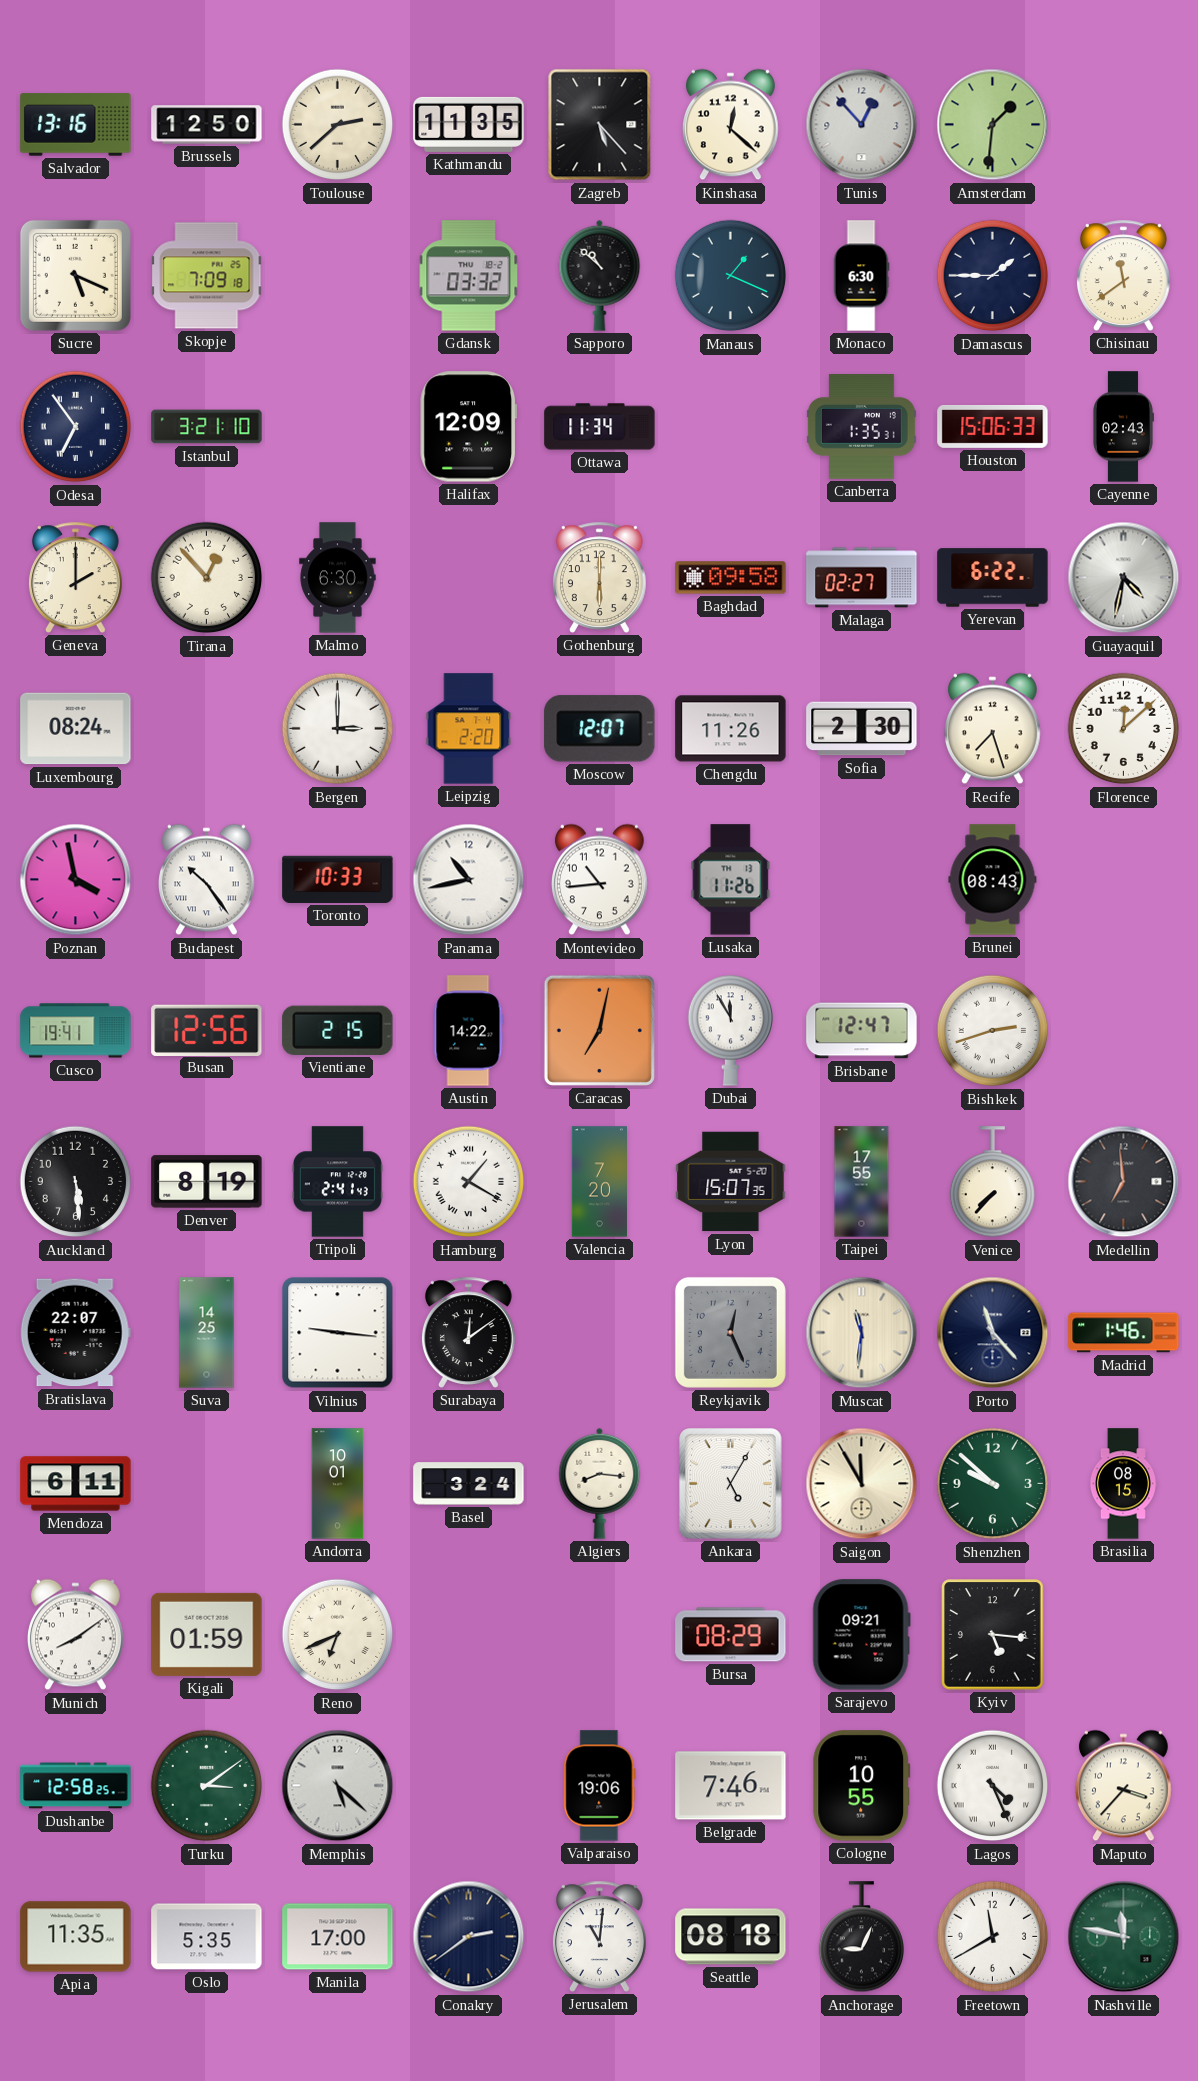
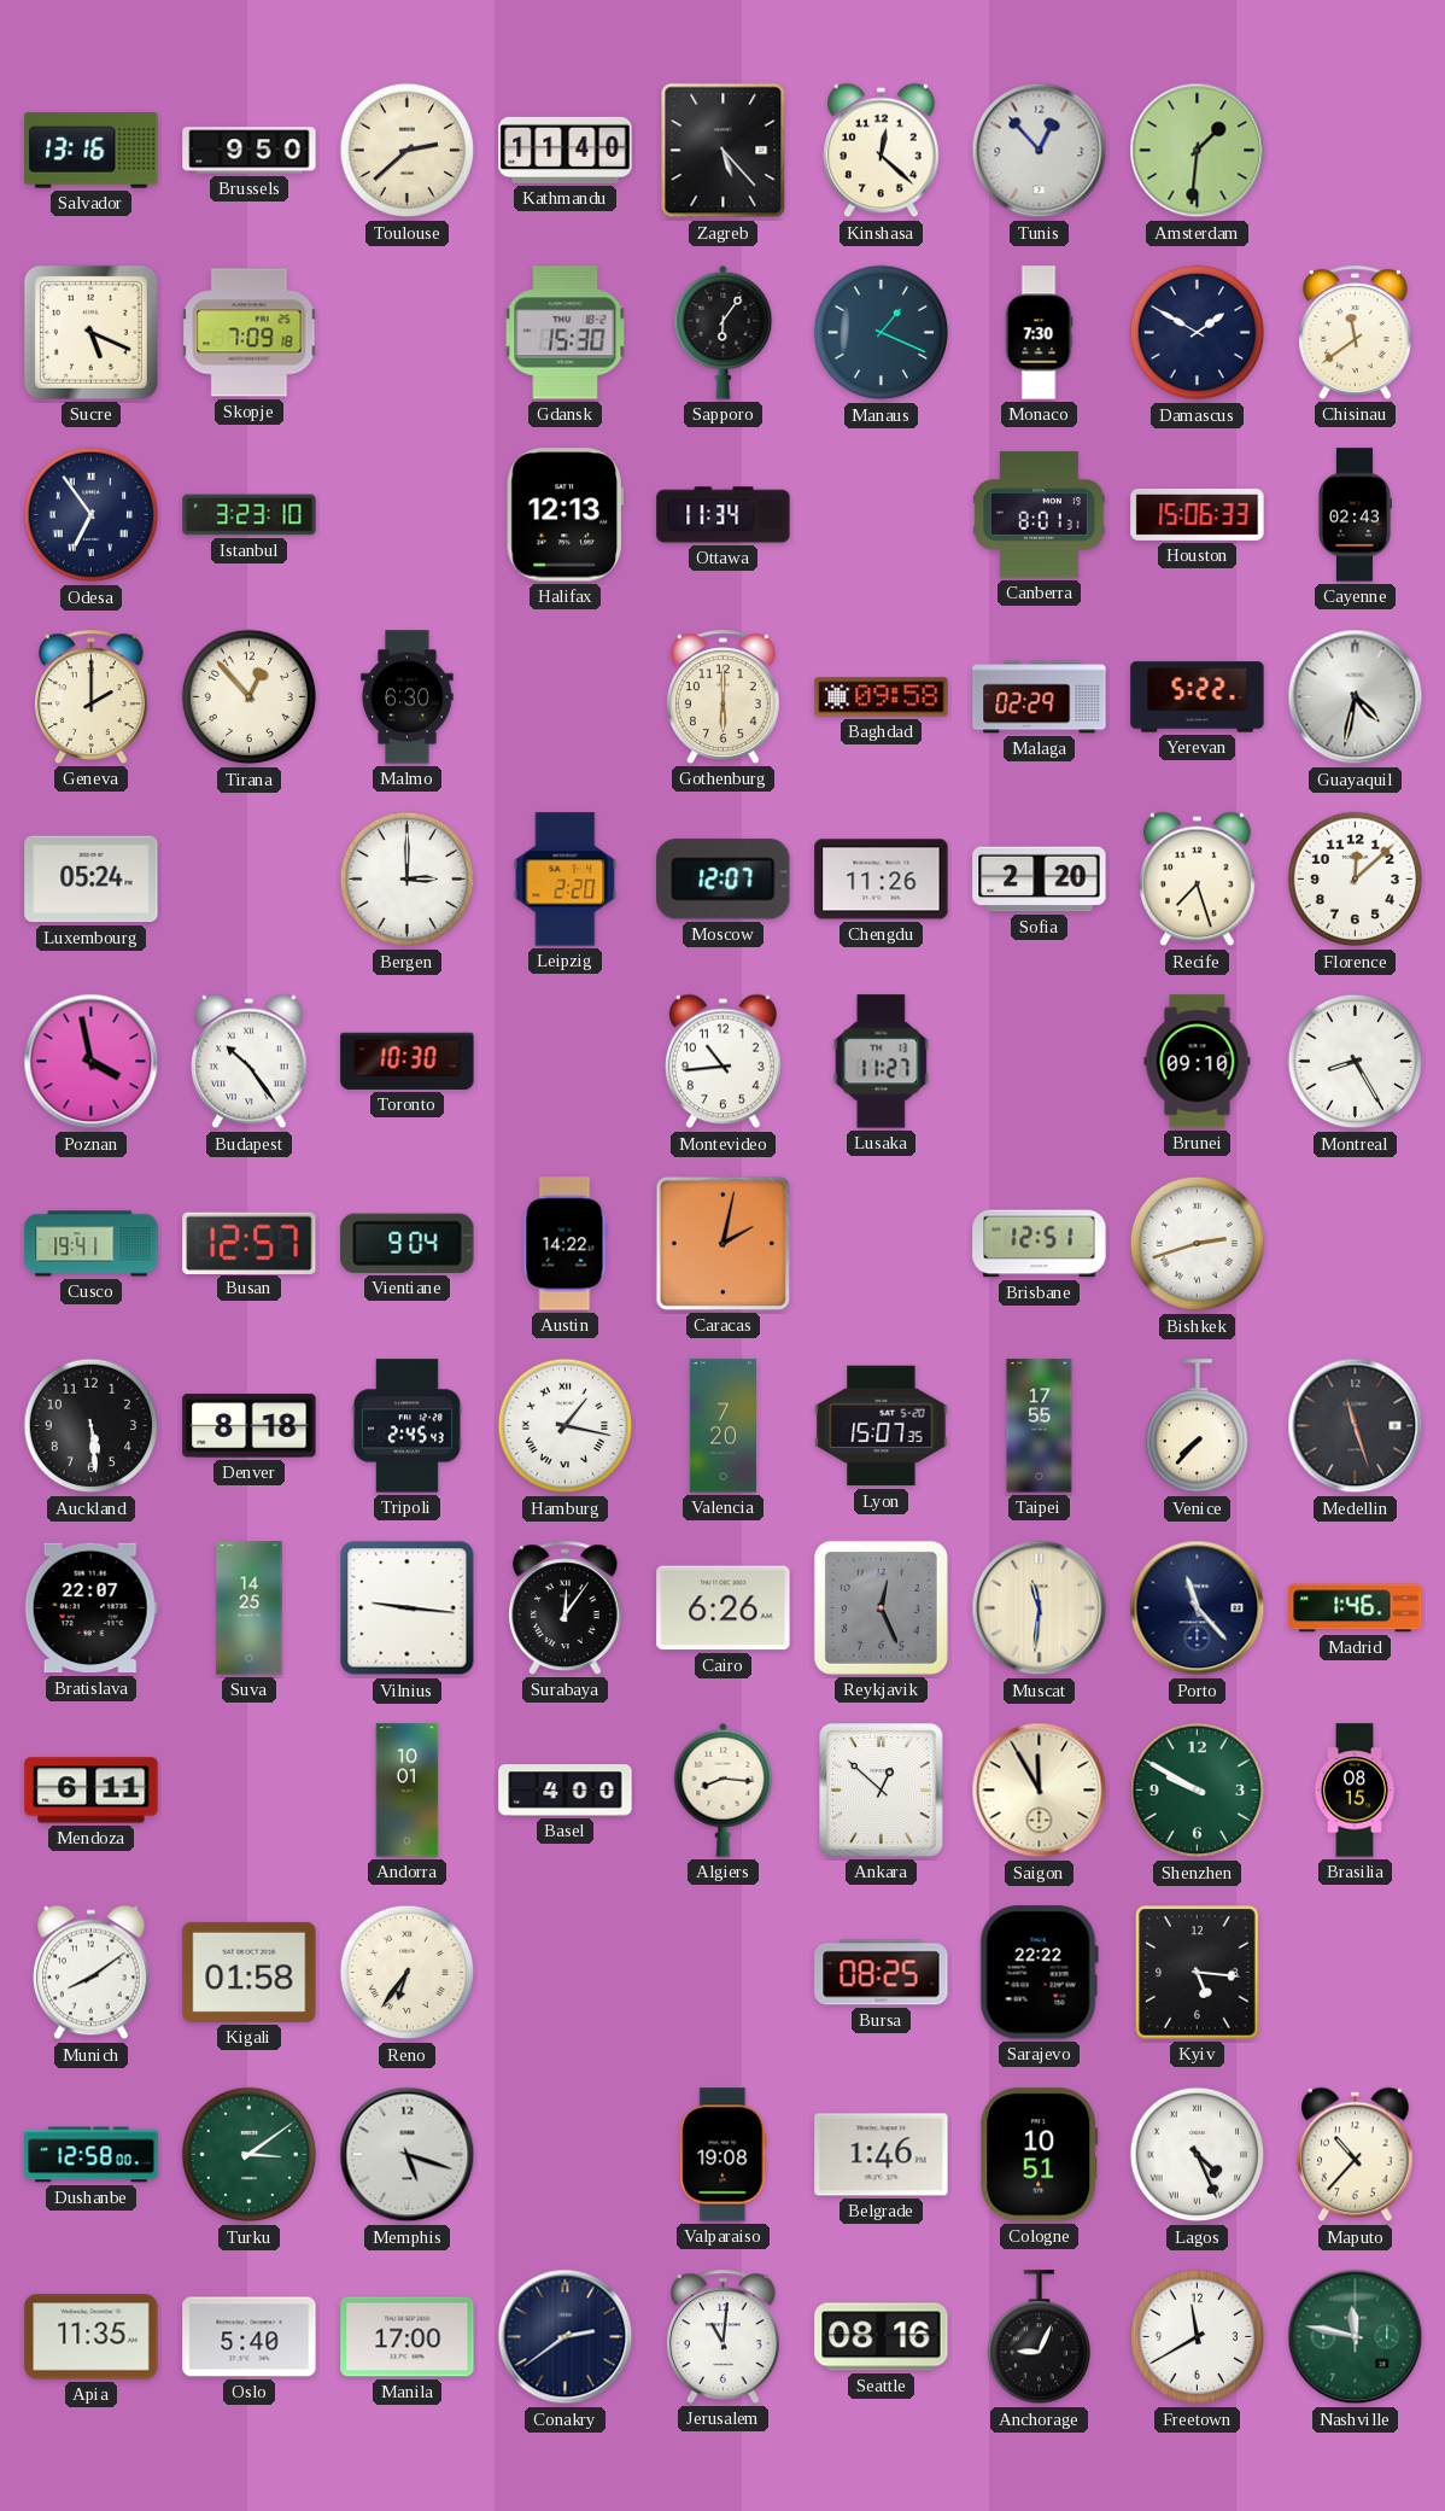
Brussels: 12:50 -> 9:50 (250, 151)
Kathmandu: 11:35 -> 11:40 (566, 150)
Gdansk: 03:32 -> 15:30 (566, 333)
Sapporo: 10:52 -> 6:06 (724, 332)
Monaco: 6:30 -> 7:30 (1039, 333)
Damascus: 1:45 -> 1:50 (1198, 333)
Istanbul: 3:21 -> 3:23 (250, 515)
Halifax: 12:09 -> 12:13 (564, 515)
Canberra: 1:35 -> 8:01 (1039, 515)
Malaga: 02:27 -> 02:29 (1040, 697)
Yerevan: 6:22 -> 5:22 (1198, 697)
Luxembourg: 08:24 -> 05:24 (92, 880)
Sofia: 2:30 -> 2:20 (1040, 880)
Toronto: 10:33 -> 10:30 (408, 1061)
Panama: 10:43 -> none (469, 880)
Lusaka: 11:26 -> 11:27 (882, 1062)
Brunei: 08:43 -> 09:10 (1198, 1062)
Montreal: none -> 8:25 (1356, 1062)
Busan: 12:56 -> 12:57 (250, 1243)
Vientiane: 2:15 -> 9:04 (408, 1243)
Caracas: 7:02 -> 2:02 (722, 1243)
Dubai: 11:55 -> none (730, 1030)
Brisbane: 12:47 -> 12:51 (1040, 1244)
Denver: 8:19 -> 8:18 (250, 1426)
Tripoli: 2:41 -> 2:45 (406, 1426)
Hamburg: 1:20 -> 1:17 (566, 1426)
Medellin: 6:59 -> 11:27 (1356, 1426)
Surabaya: 12:09 -> 12:06 (566, 1607)
Cairo: none -> 6:26 (724, 1608)
Basel: 3:24 -> 4:00 (566, 1791)
Ankara: 5:05 -> 12:52 (882, 1791)
Shenzhen: 9:52 -> 9:50 (1198, 1791)
Kigali: 01:59 -> 01:58 (250, 1972)
Reno: 6:41 -> 6:36 (408, 1973)
Bursa: 08:29 -> 08:25 (882, 1973)
Sarajevo: 09:21 -> 22:22 (1039, 1973)
Dushanbe: 12:58:25 -> 12:58:00 (92, 2155)
Memphis: 5:22 -> 5:18 (408, 2155)
Valparaiso: 19:06 -> 19:08 (724, 2155)
Belgrade: 7:46 -> 1:46 (882, 2155)
Cologne: 10:55 -> 10:51 (1040, 2155)
Maputo: 3:37 -> 10:37 (1356, 2155)
Oslo: 5:35 -> 5:40 (250, 2337)
Seattle: 08:18 -> 08:16 (882, 2337)
